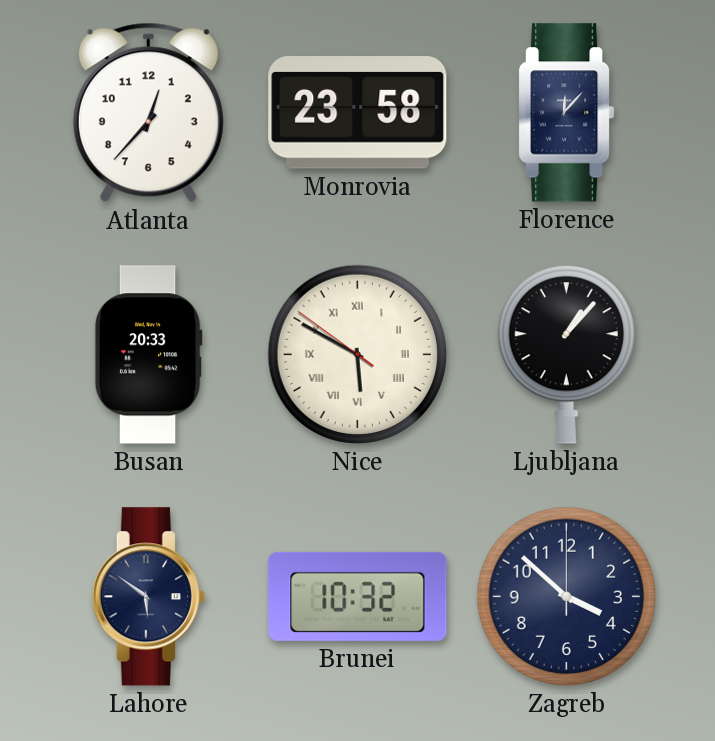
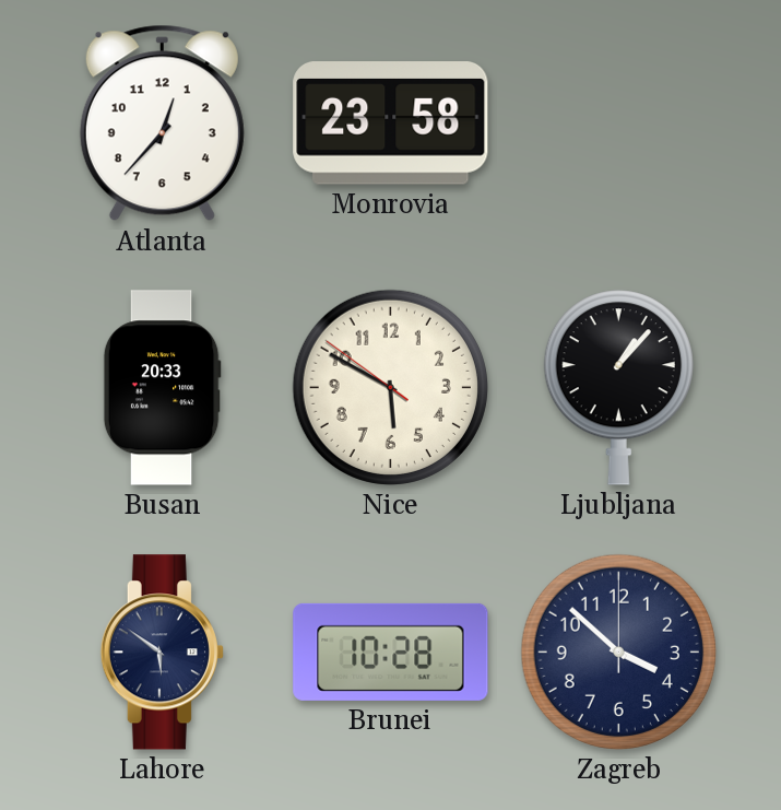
Florence: 12:07 -> none (567, 113)
Nice numerals: Roman -> Arabic (390, 387)
Brunei: 10:32 -> 10:28 (391, 651)
